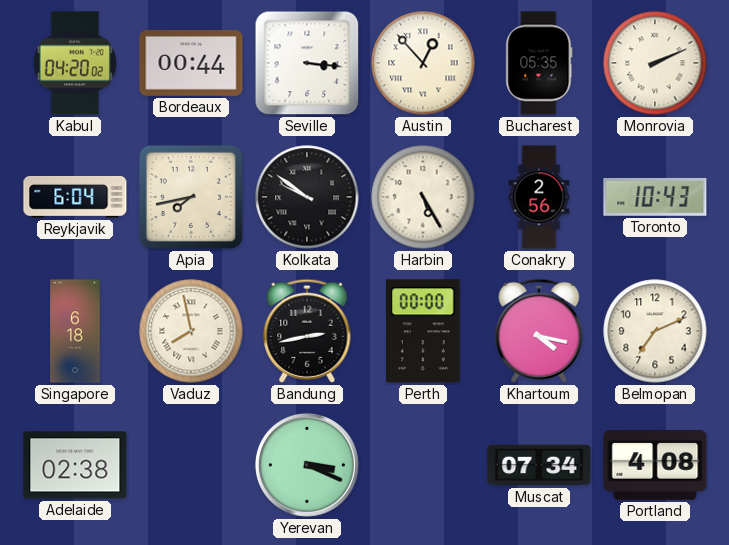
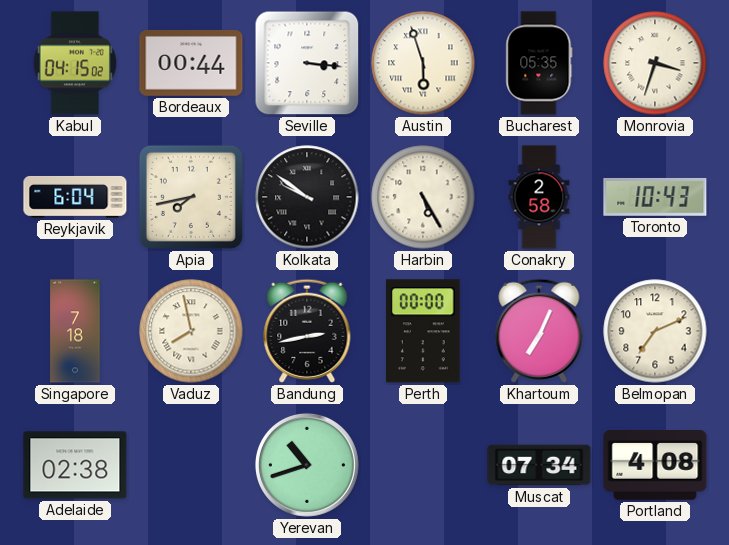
Kabul: 04:20 -> 04:15 (75, 63)
Austin: 12:53 -> 5:57 (423, 63)
Monrovia: 2:11 -> 3:33 (655, 63)
Conakry: 2:56 -> 2:58 (539, 197)
Singapore: 6:18 -> 7:18 (75, 331)
Khartoum: 4:17 -> 7:04 (539, 331)
Yerevan: 3:19 -> 10:42 (307, 465)
